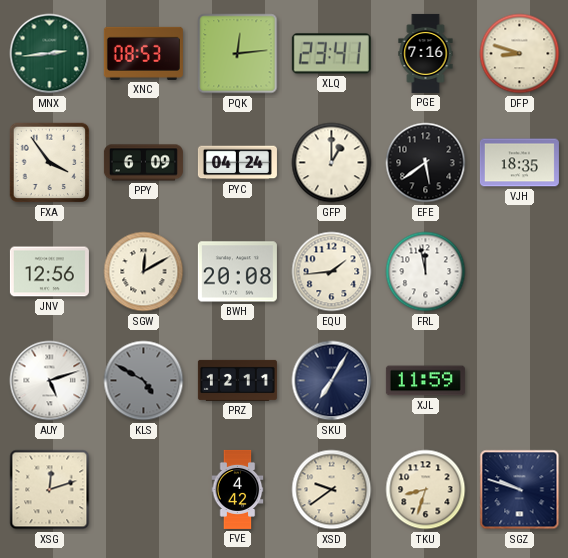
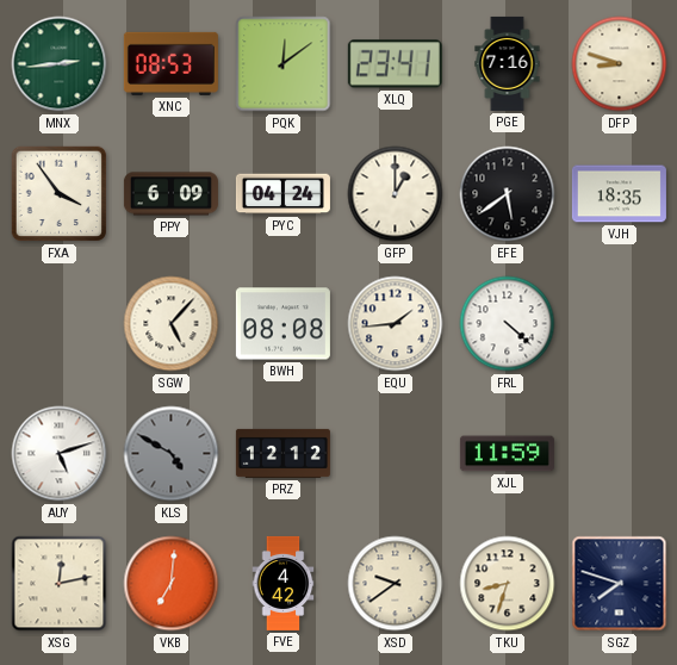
PQK: 12:14 -> 12:09 (284, 64)
JNV: 12:56 -> none (49, 272)
SGW: 12:10 -> 5:07 (172, 324)
BWH: 20:08 -> 08:08 (282, 324)
FRL: 11:58 -> 4:22 (508, 324)
PRZ: 12:11 -> 12:12 (282, 453)
SKU: 7:05 -> none (332, 381)
XSG: 12:12 -> 12:13 (60, 584)
VKB: none -> 7:01 (172, 584)
SGZ: 9:48 -> 7:48 (620, 584)
